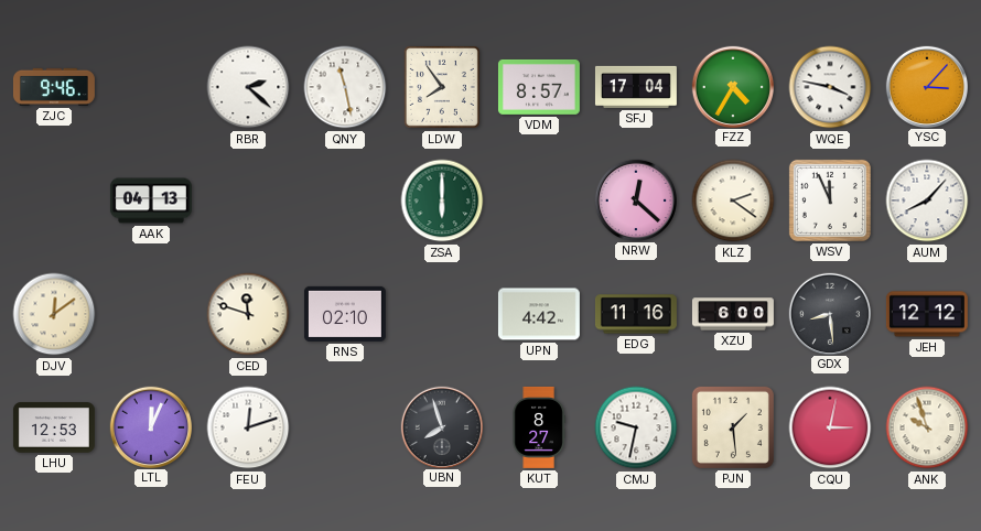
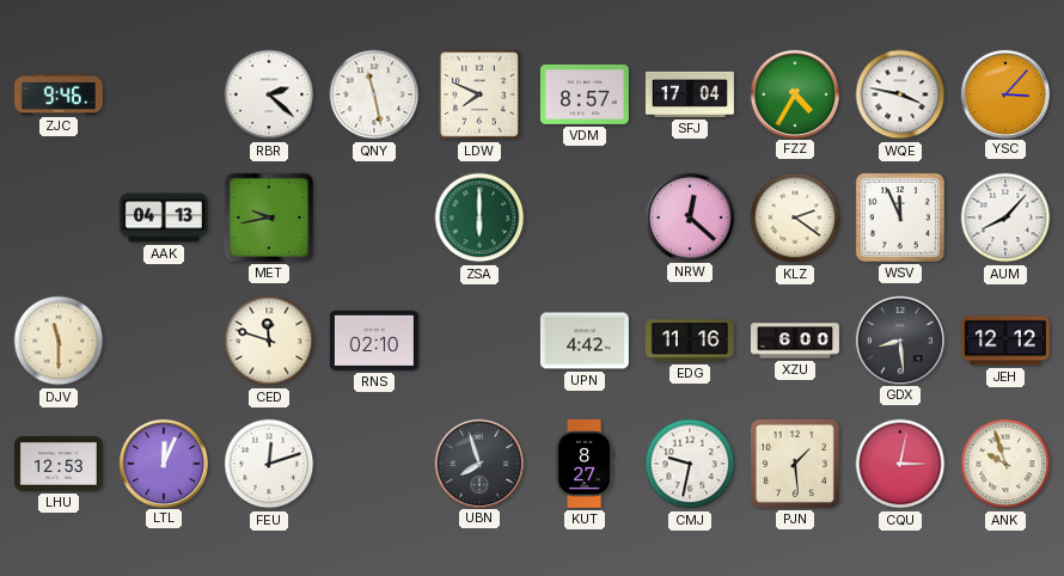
LDW: 7:54 -> 7:49 (479, 94)
MET: none -> 9:43 (269, 217)
DJV: 12:09 -> 11:30 (59, 341)
